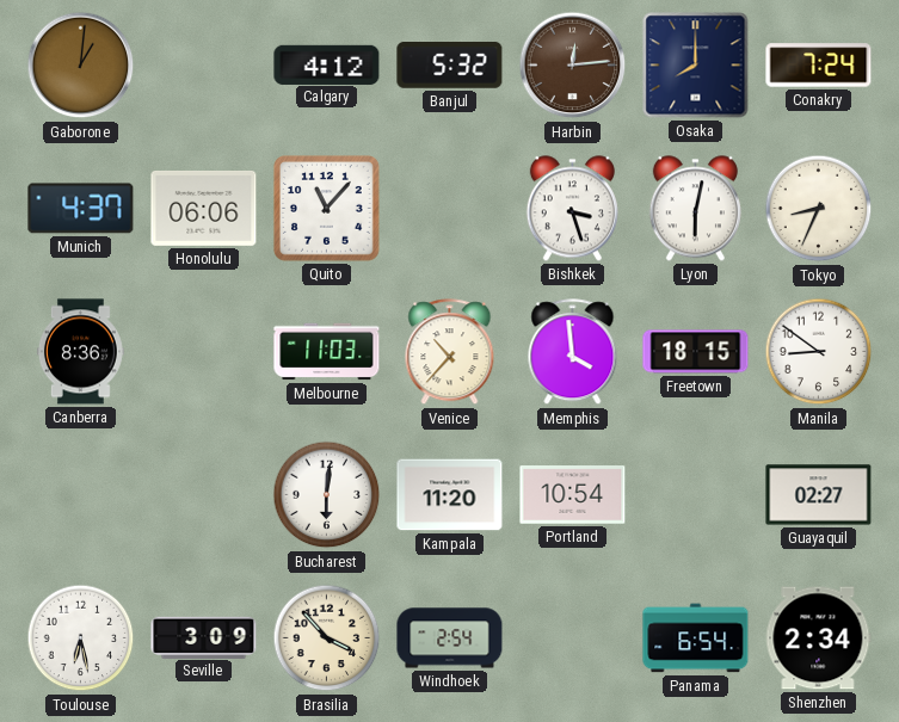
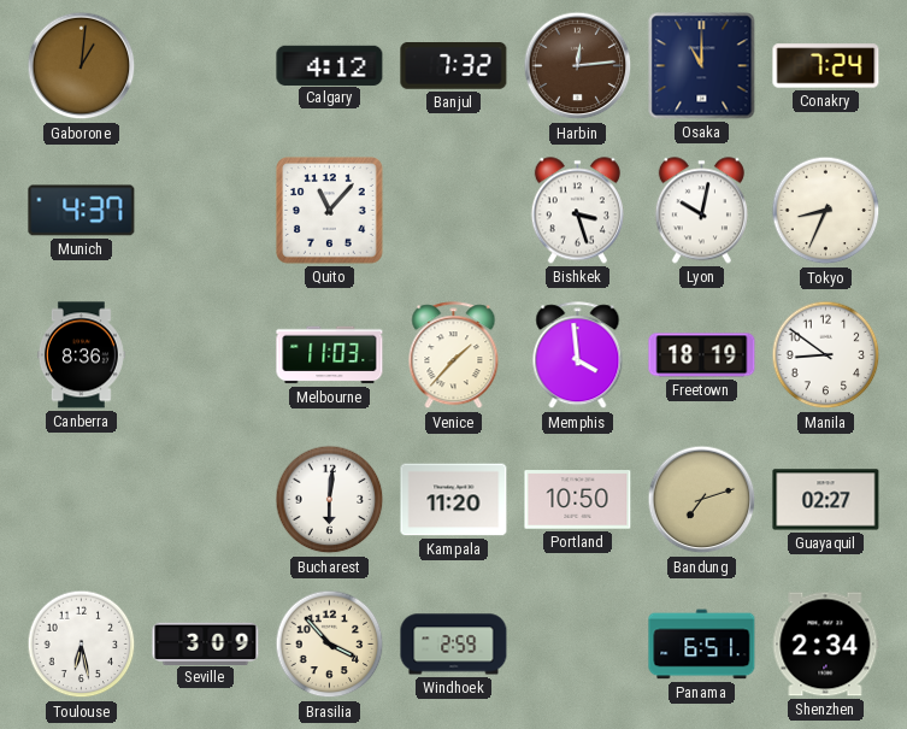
Banjul: 5:32 -> 7:32 (454, 66)
Osaka: 8:00 -> 11:00 (702, 66)
Honolulu: 06:06 -> none (204, 208)
Lyon: 6:02 -> 10:02 (701, 211)
Venice: 10:37 -> 1:37 (454, 355)
Freetown: 18:15 -> 18:19 (702, 355)
Portland: 10:54 -> 10:50 (578, 500)
Bandung: none -> 7:12 (702, 500)
Windhoek: 2:54 -> 2:59 (454, 645)
Panama: 6:54 -> 6:51 (702, 645)
